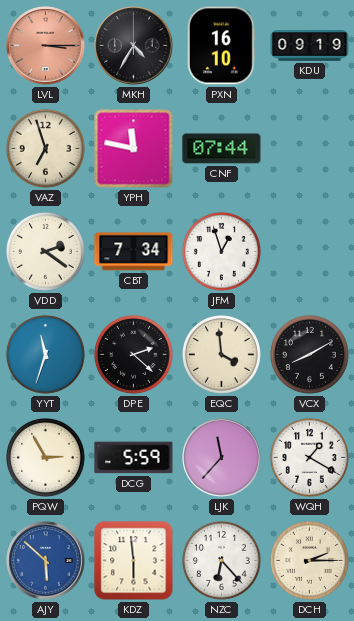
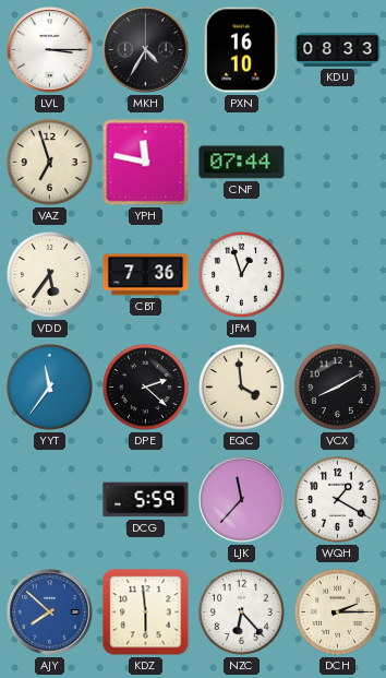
LVL dial: salmon -> white (50, 50)
KDU: 09:19 -> 08:33 (338, 50)
VDD: 2:21 -> 5:36 (49, 274)
CBT: 7:34 -> 7:36 (146, 275)
YYT: 11:33 -> 11:36 (49, 386)
PQW: 2:55 -> none (45, 457)
AJY: 5:52 -> 7:52 (50, 612)
